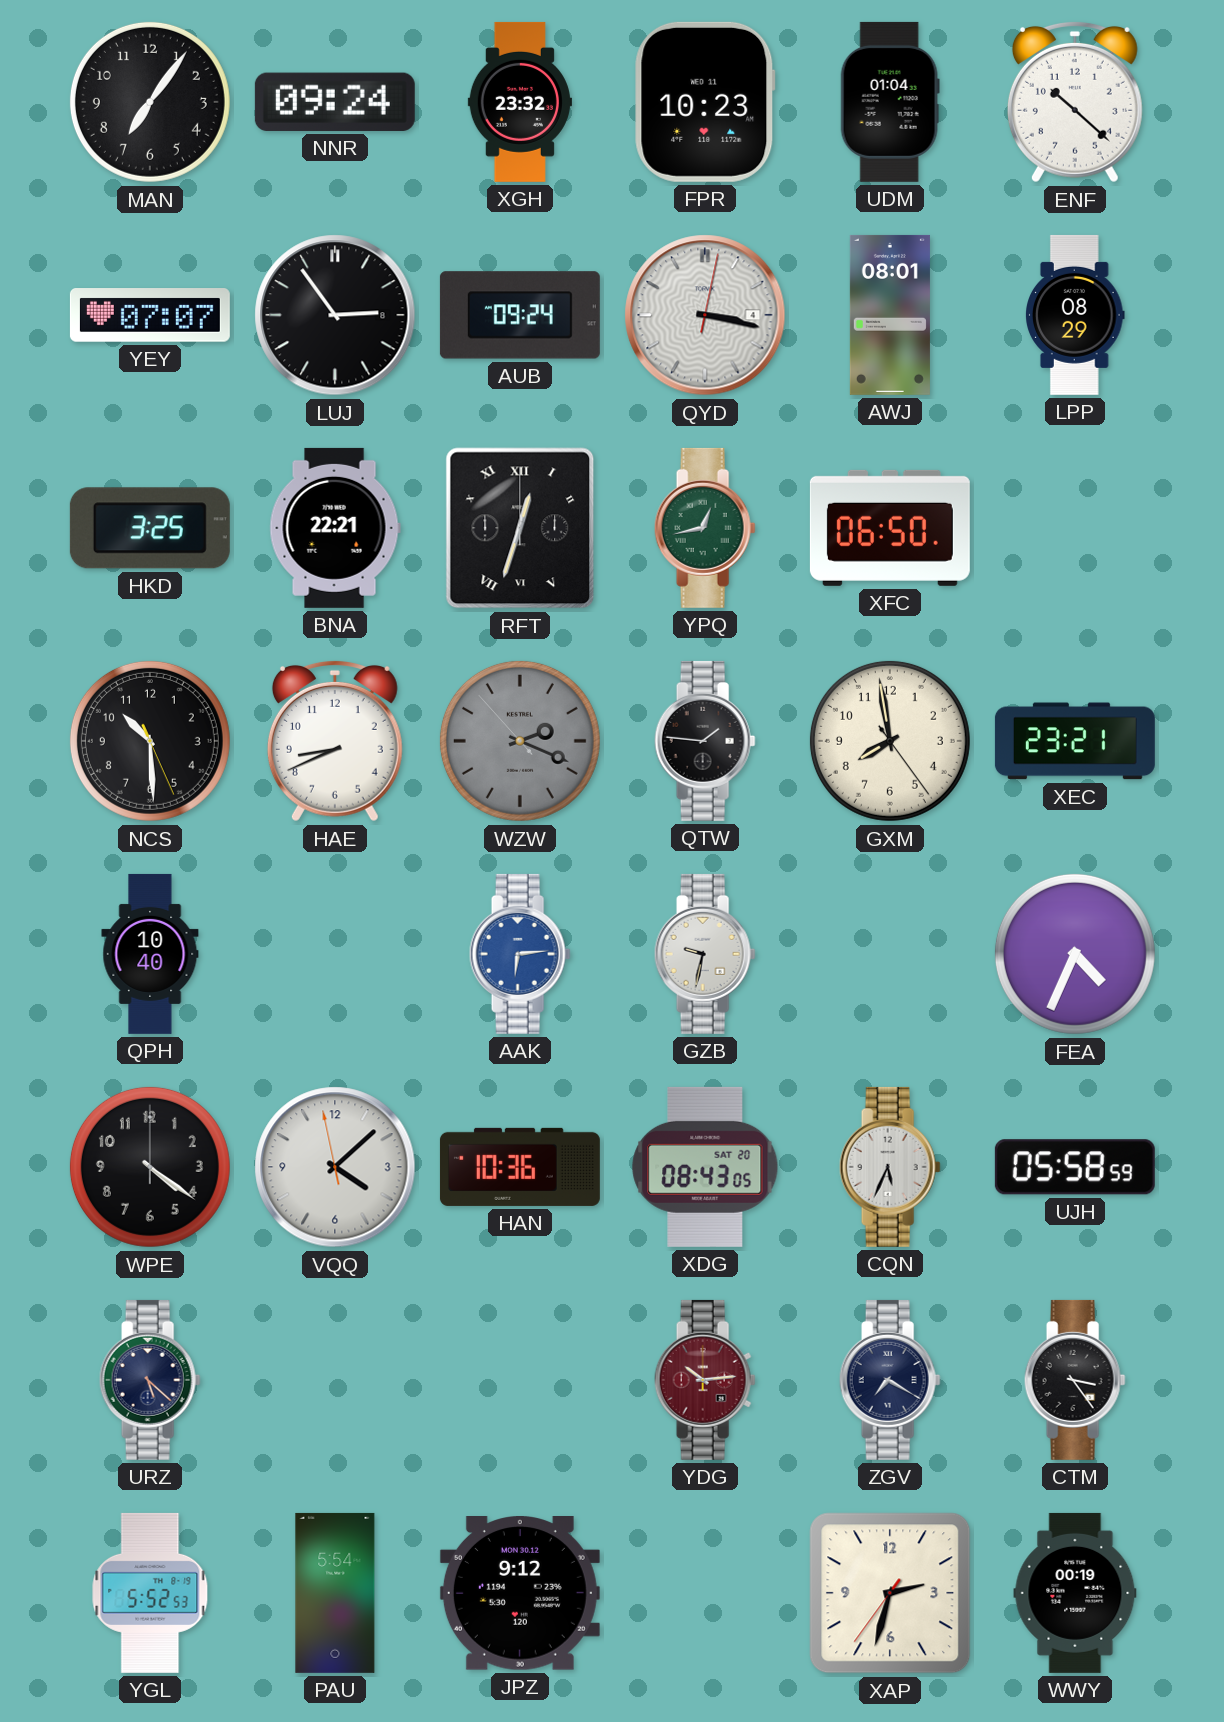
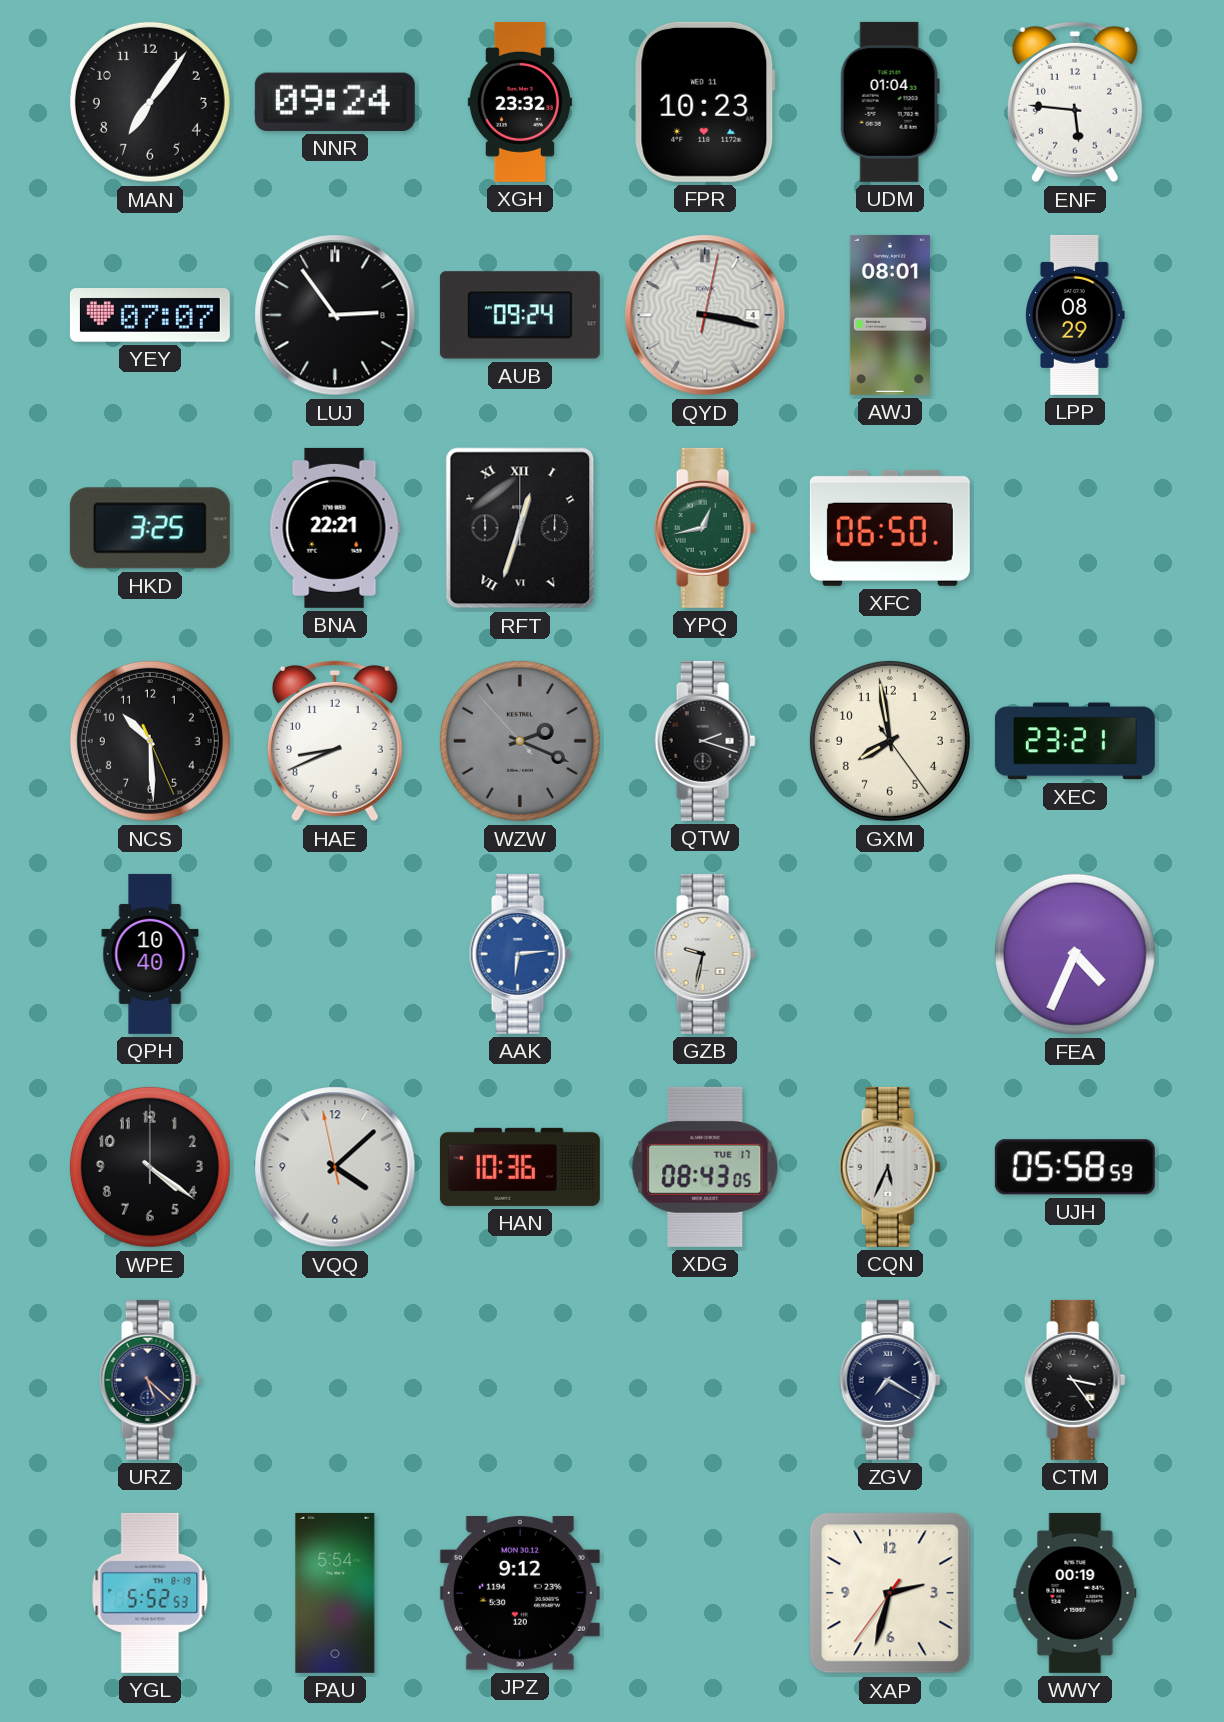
ENF: 10:22 -> 5:46 (1075, 102)
QTW: 1:46 -> 2:18 (705, 741)
XDG date: SAT 20 -> TUE 17 (705, 1167)
YDG: 10:14 -> none (705, 1380)
